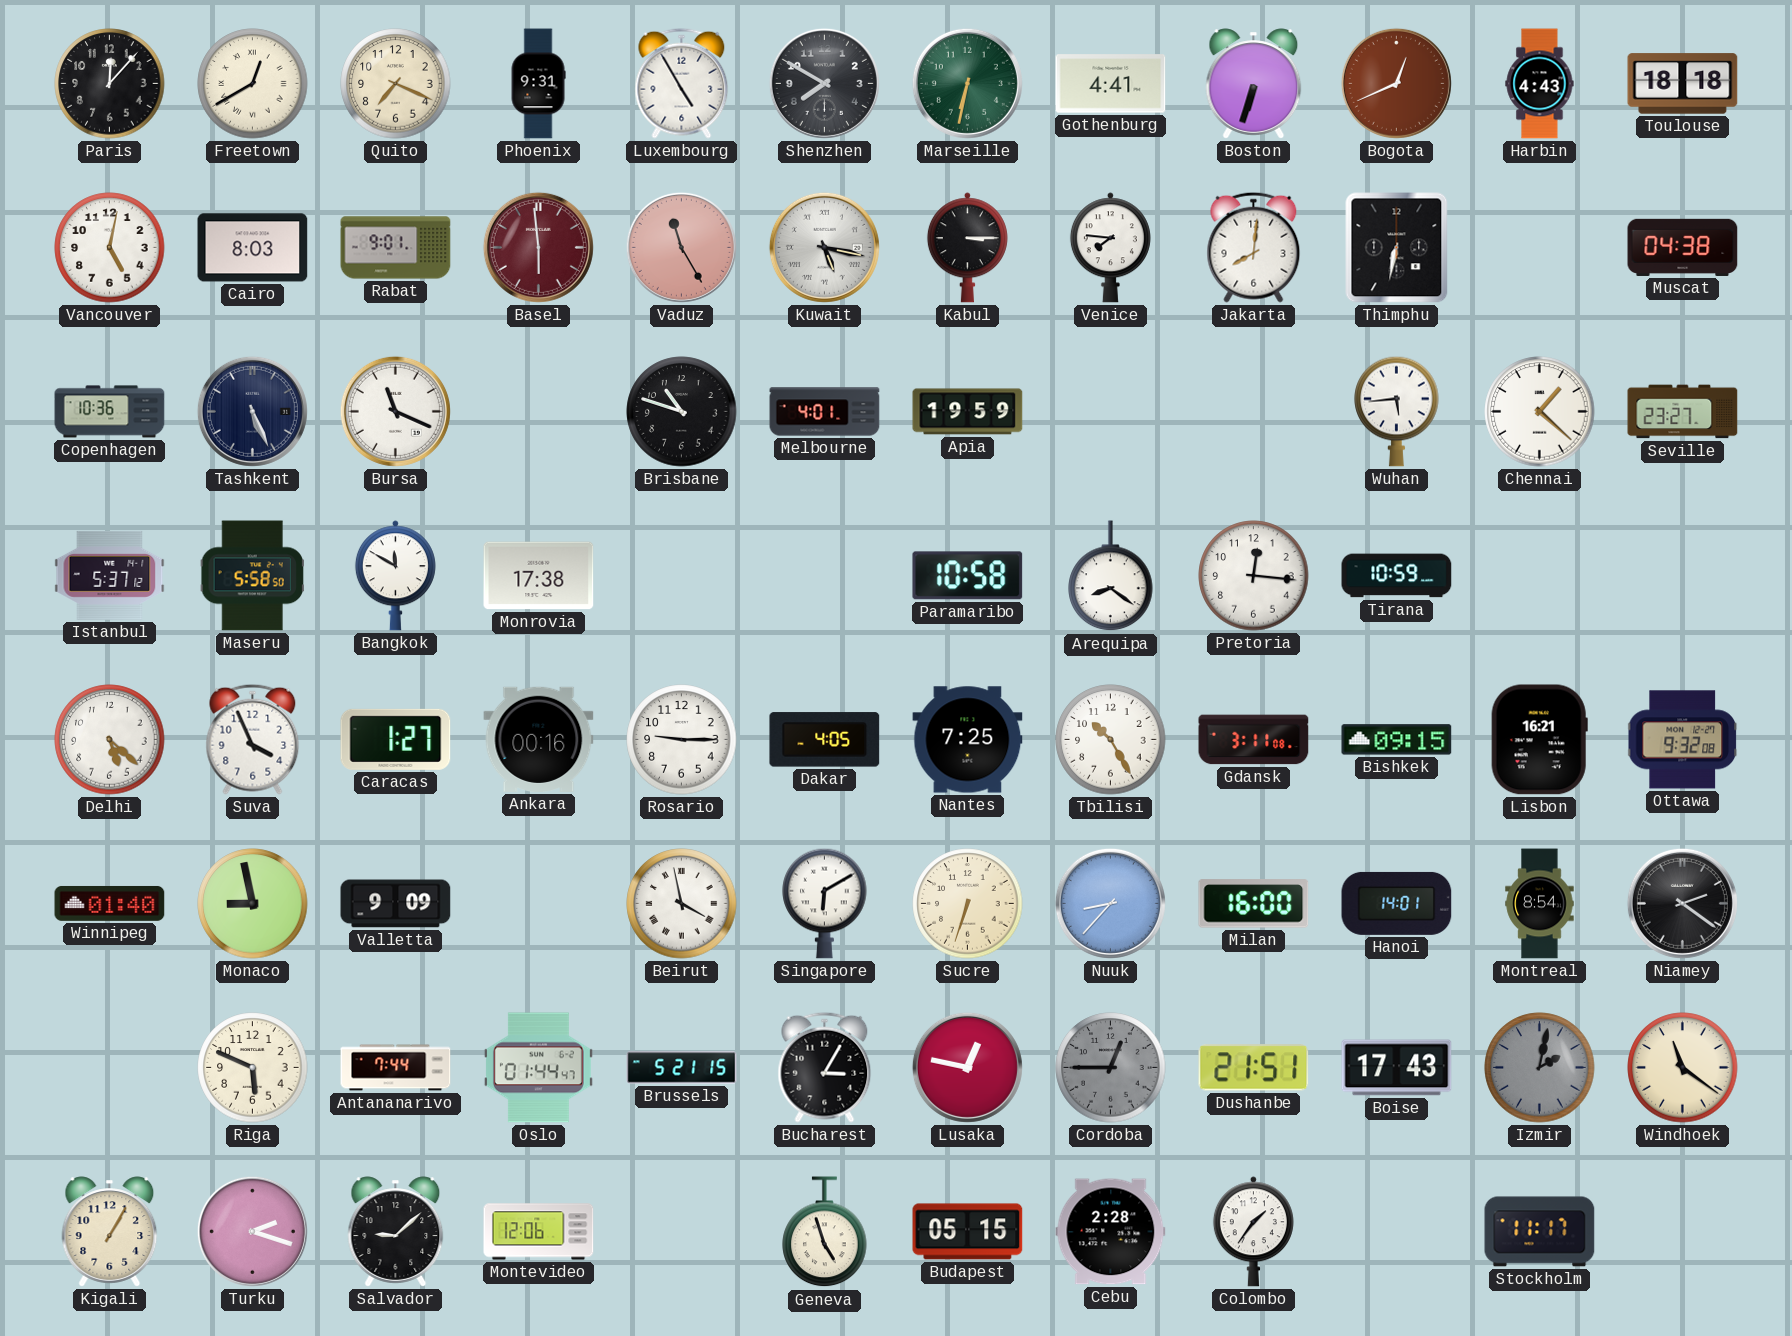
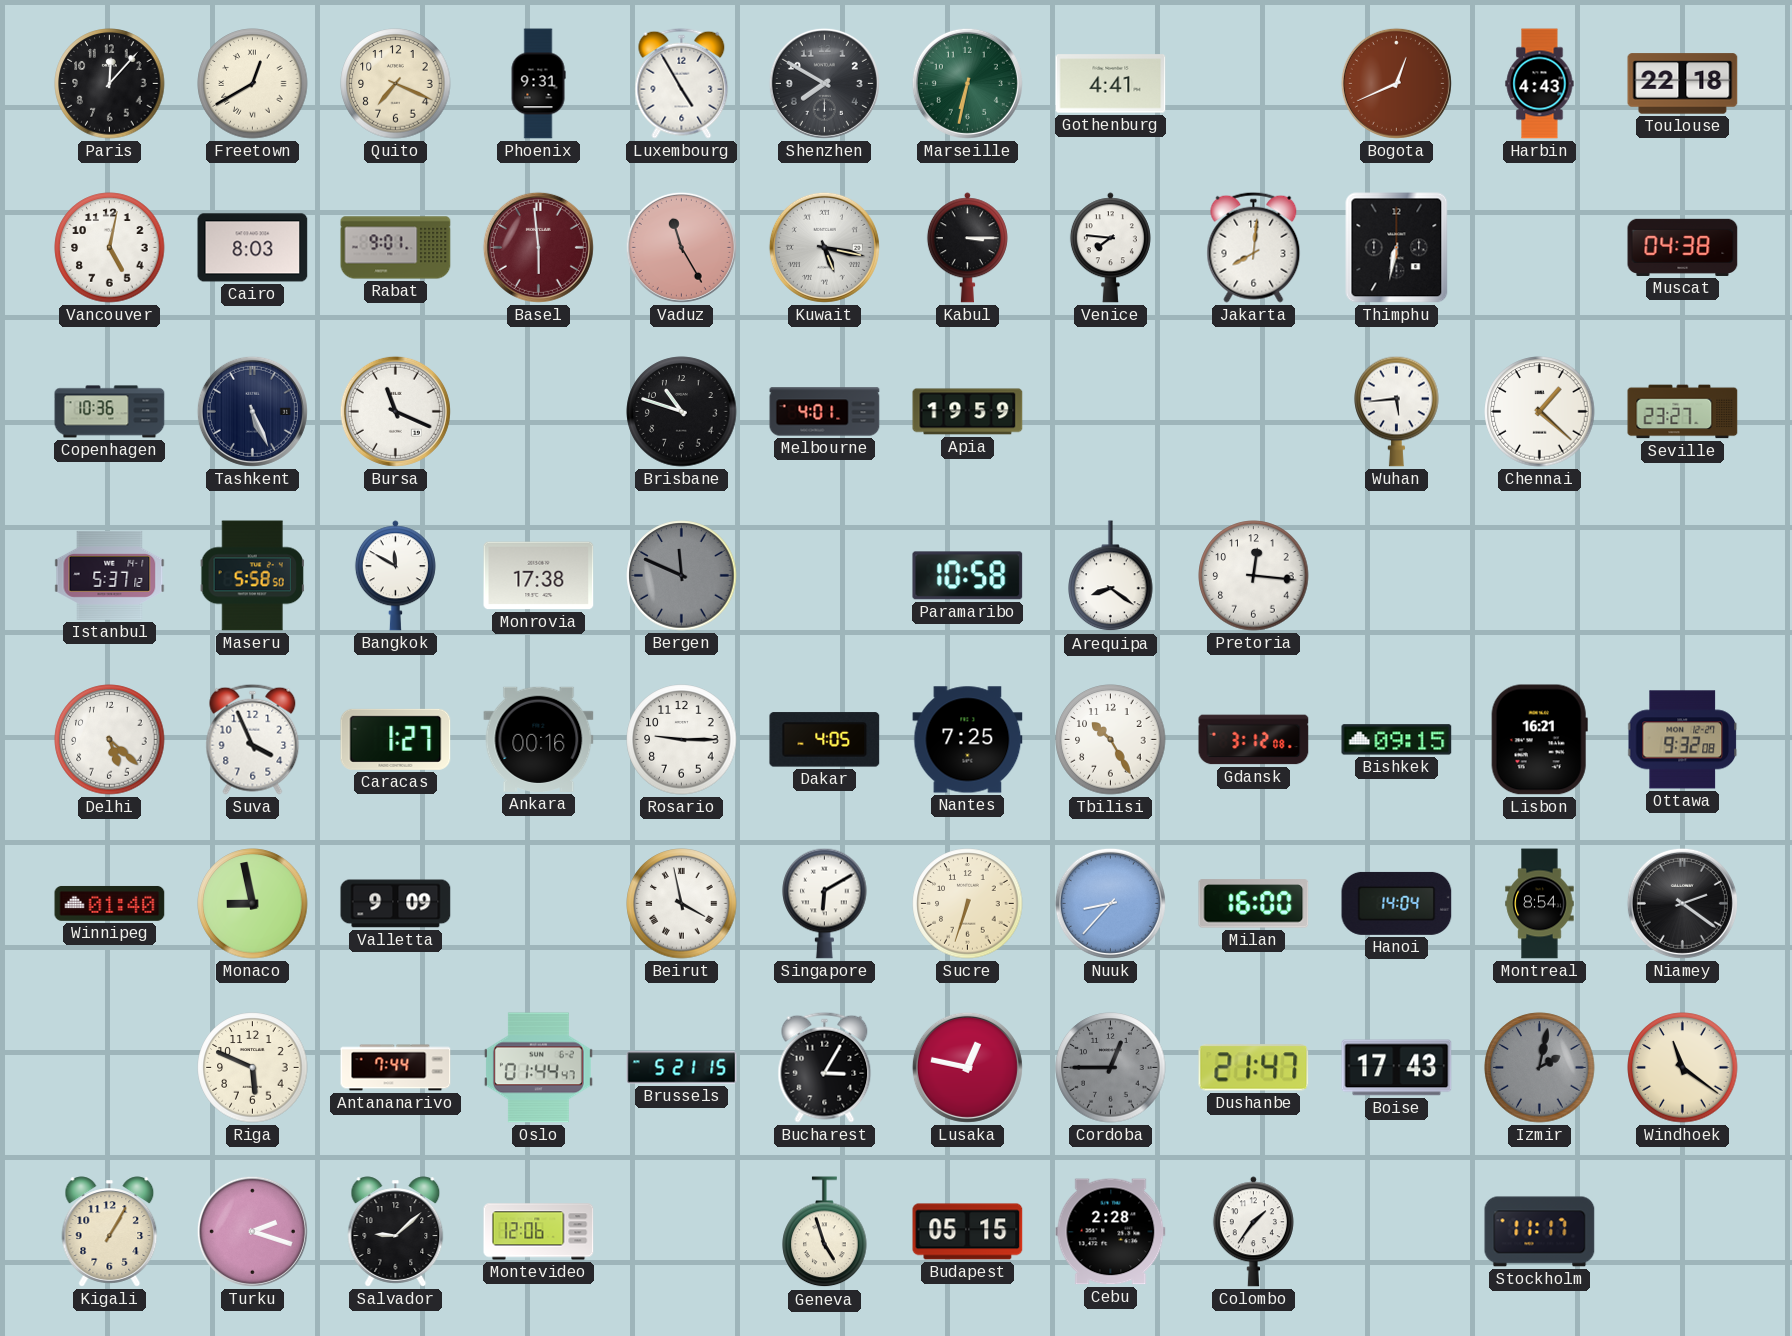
Boston: 6:33 -> none (1254, 84)
Toulouse: 18:18 -> 22:18 (1683, 84)
Bergen: none -> 11:49 (682, 576)
Tirana: 10:59 -> none (1397, 576)
Gdansk: 3:11 -> 3:12 (1254, 740)
Hanoi: 14:01 -> 14:04 (1397, 903)
Dushanbe: 21:51 -> 21:47 (1254, 1068)
